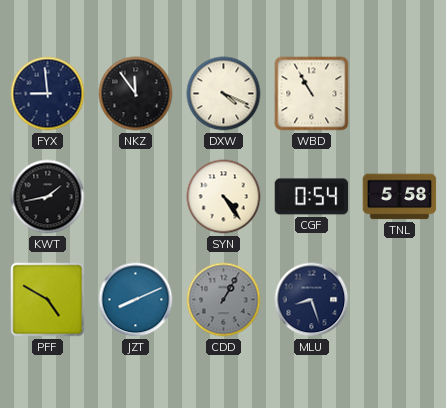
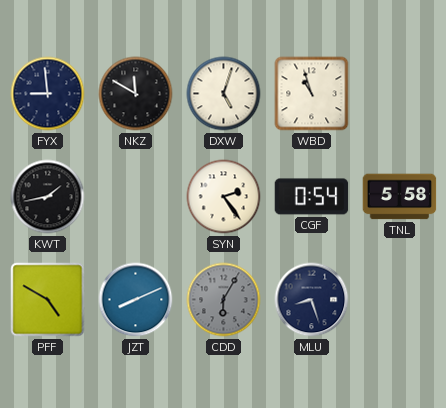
NKZ: 11:54 -> 11:50 (136, 94)
DXW: 4:19 -> 5:03 (224, 94)
WBD: 10:55 -> 10:57 (312, 94)
SYN: 4:24 -> 2:24 (224, 197)
CDD: 1:05 -> 6:05 (224, 300)
